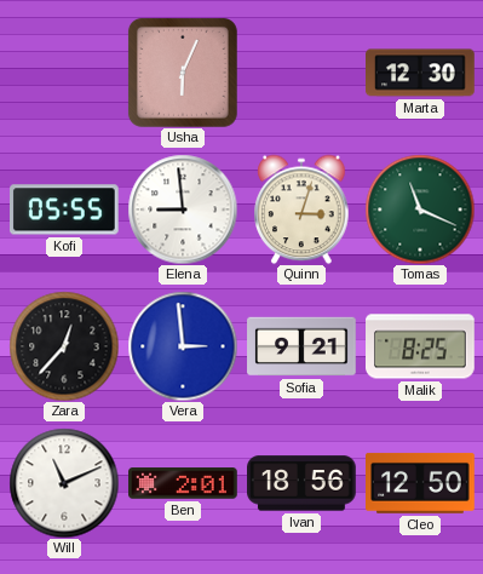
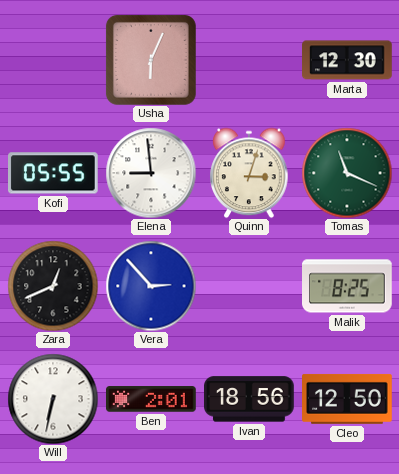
Zara: 12:37 -> 12:41 (53, 286)
Vera: 2:59 -> 2:53 (151, 286)
Sofia: 9:21 -> none (301, 346)
Will: 11:11 -> 6:32 (53, 399)
